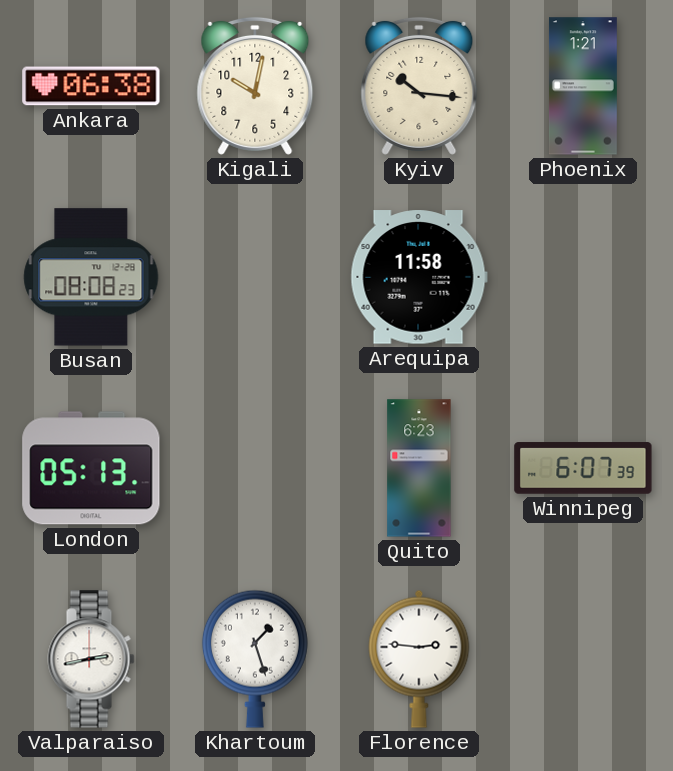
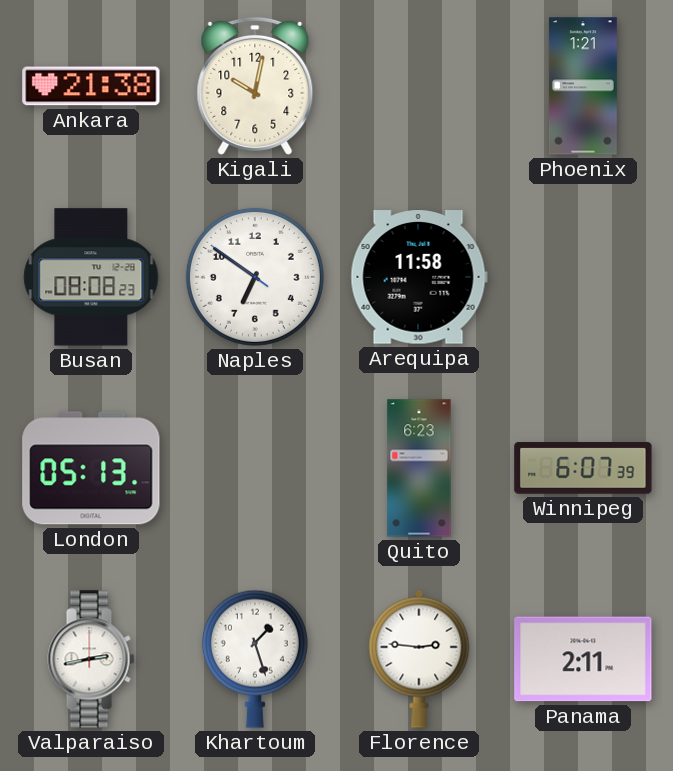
Ankara: 06:38 -> 21:38 (91, 86)
Kyiv: 10:16 -> none (419, 86)
Naples: none -> 6:50 (255, 277)
Panama: none -> 2:11 (583, 659)
